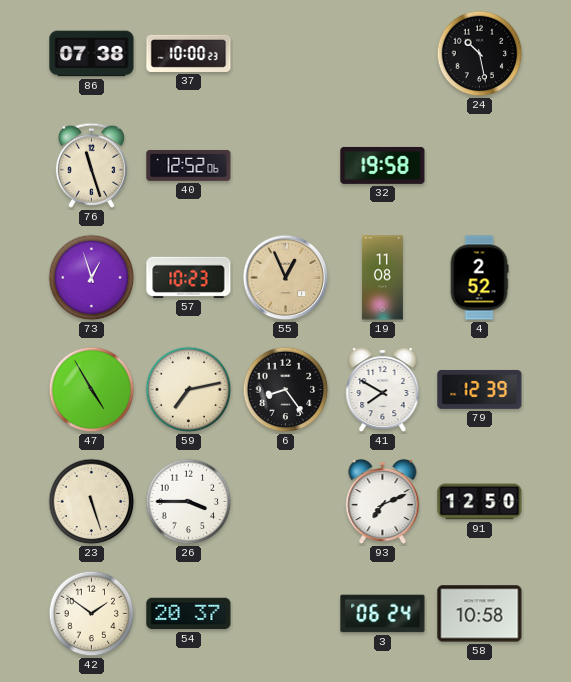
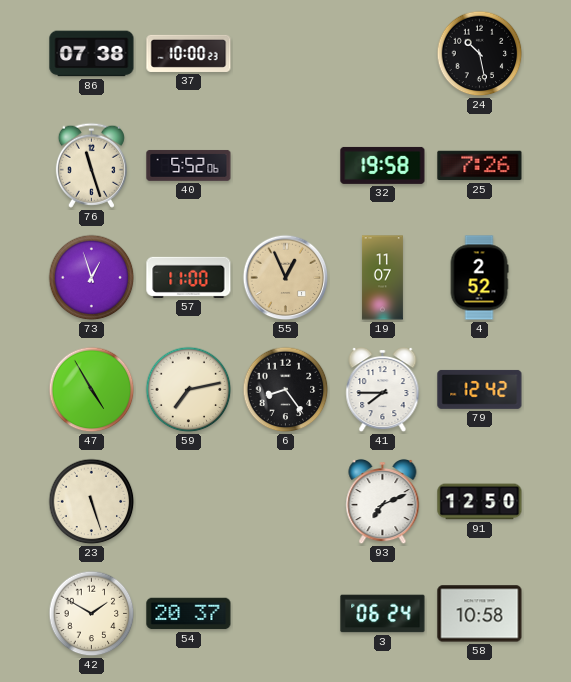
40: 12:52 -> 5:52 (189, 165)
25: none -> 7:26 (480, 166)
57: 10:23 -> 11:00 (189, 277)
19: 11:08 -> 11:07 (382, 278)
41: 7:50 -> 7:45 (383, 390)
79: 12:39 -> 12:42 (480, 389)
26: 3:45 -> none (189, 502)
42: 1:51 -> 1:50 (92, 614)
